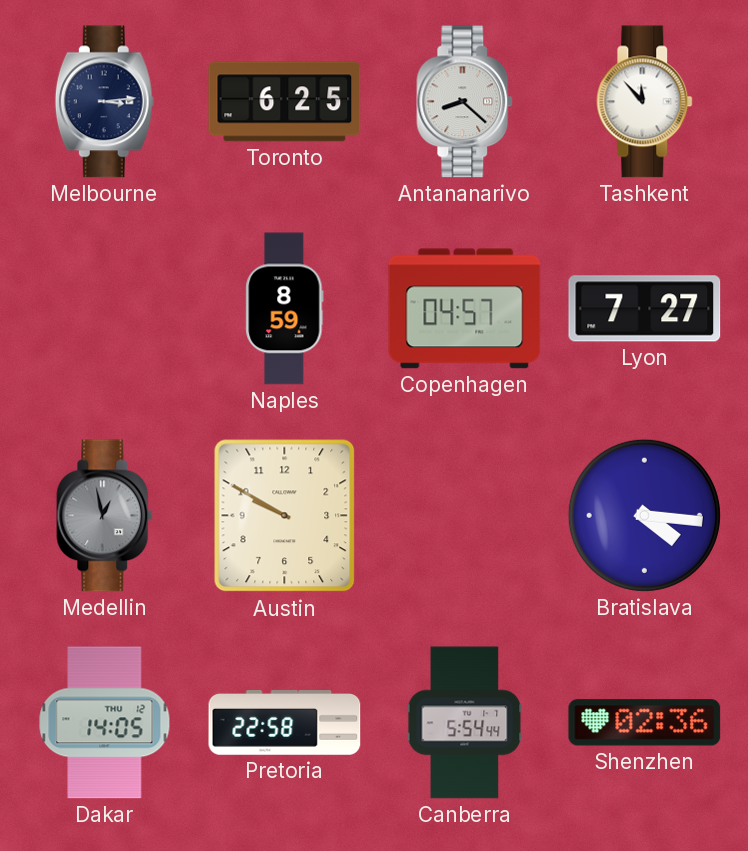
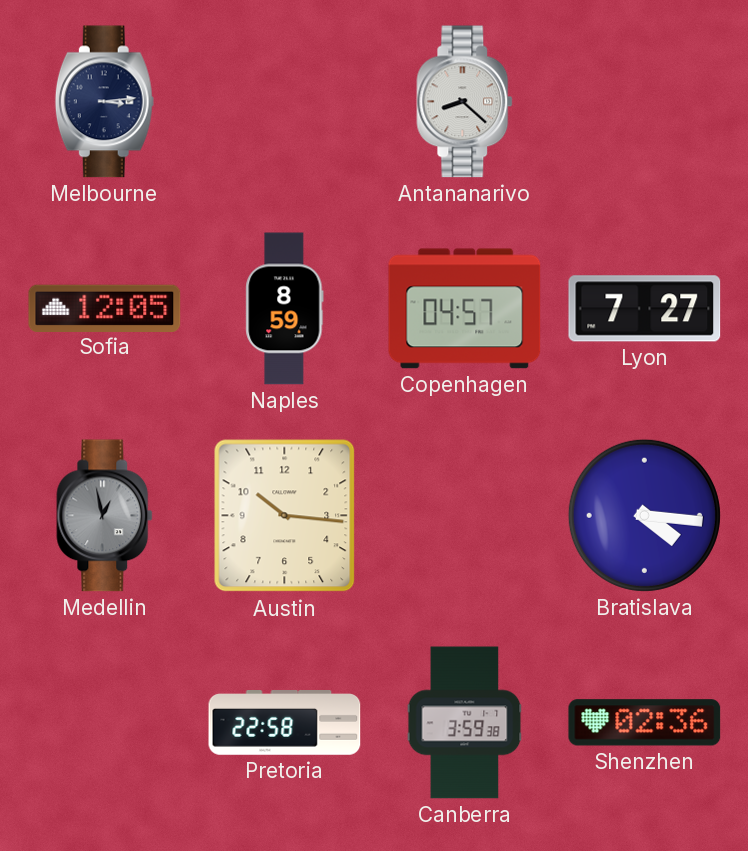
Toronto: 6:25 -> none (285, 102)
Tashkent: 11:53 -> none (645, 102)
Sofia: none -> 12:05 (105, 308)
Austin: 9:50 -> 10:16 (285, 516)
Dakar: 14:05 -> none (105, 723)
Canberra: 5:54 -> 3:59 (465, 723)
